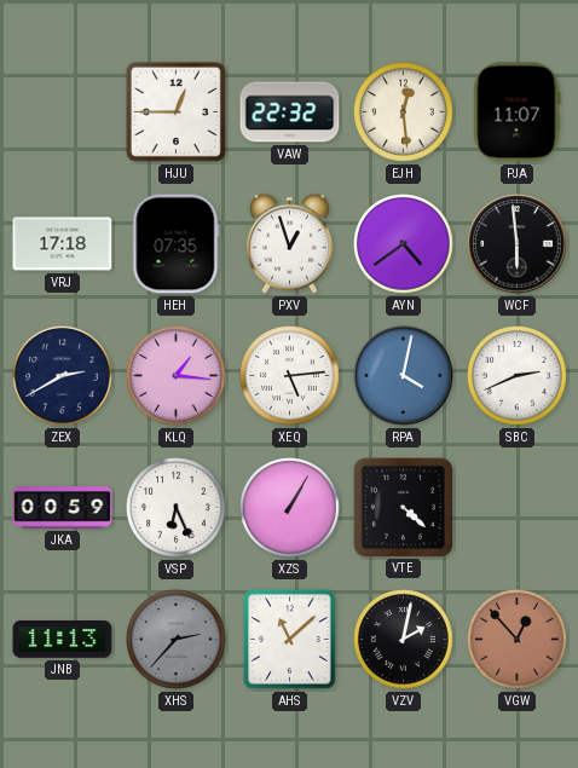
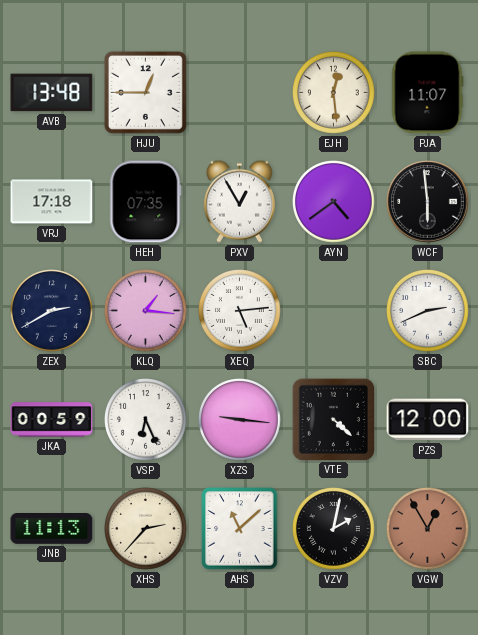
AVB: none -> 13:48 (52, 93)
VAW: 22:32 -> none (290, 112)
PXV: 12:57 -> 12:55 (239, 201)
RPA: 4:02 -> none (404, 376)
XZS: 1:05 -> 9:16 (240, 420)
PZS: none -> 12:00 (428, 420)
XHS dial: grey -> cream (146, 529)
VGW: 12:53 -> 12:55 (428, 529)
